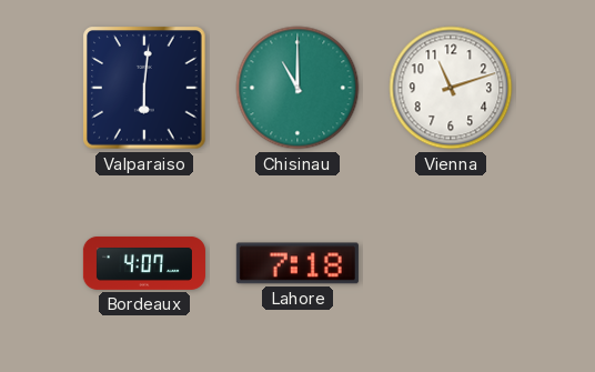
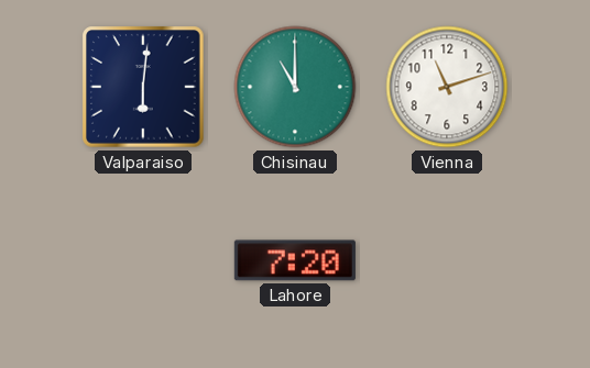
Bordeaux: 4:07 -> none (144, 263)
Lahore: 7:18 -> 7:20 (295, 260)
